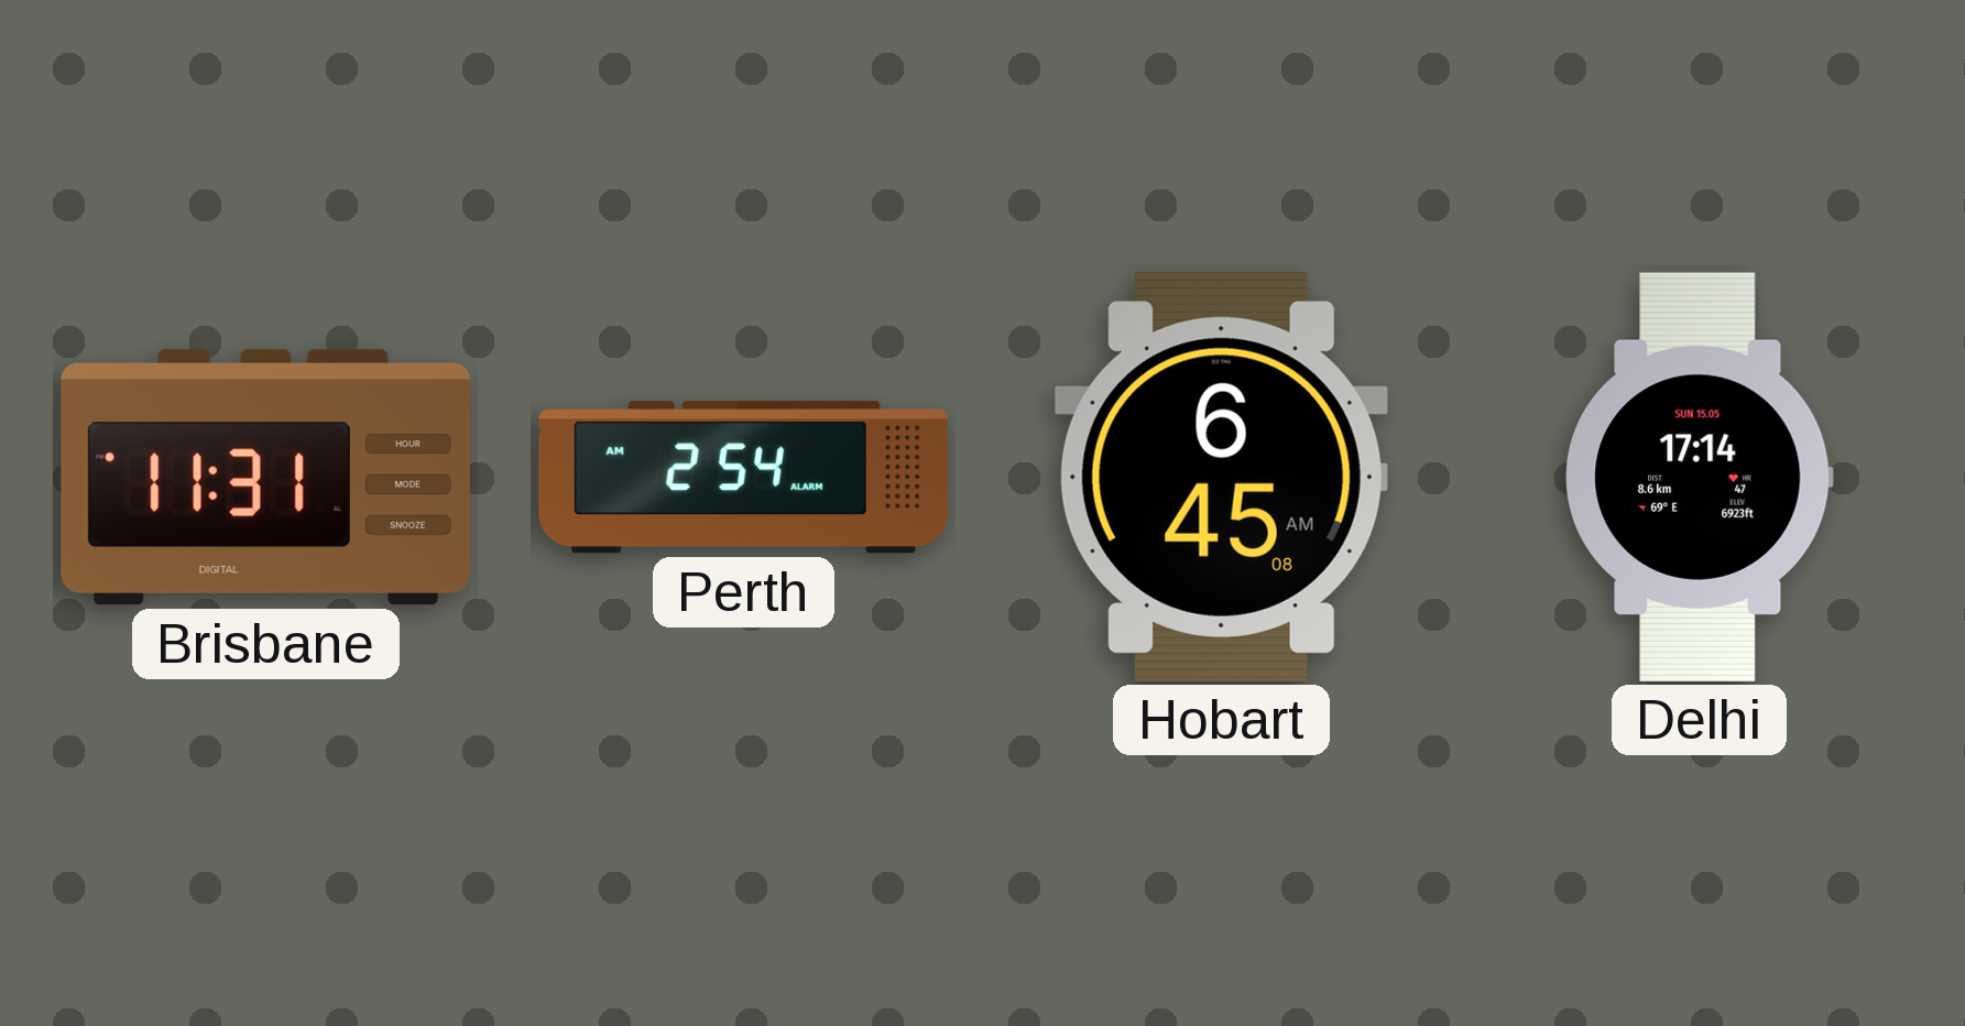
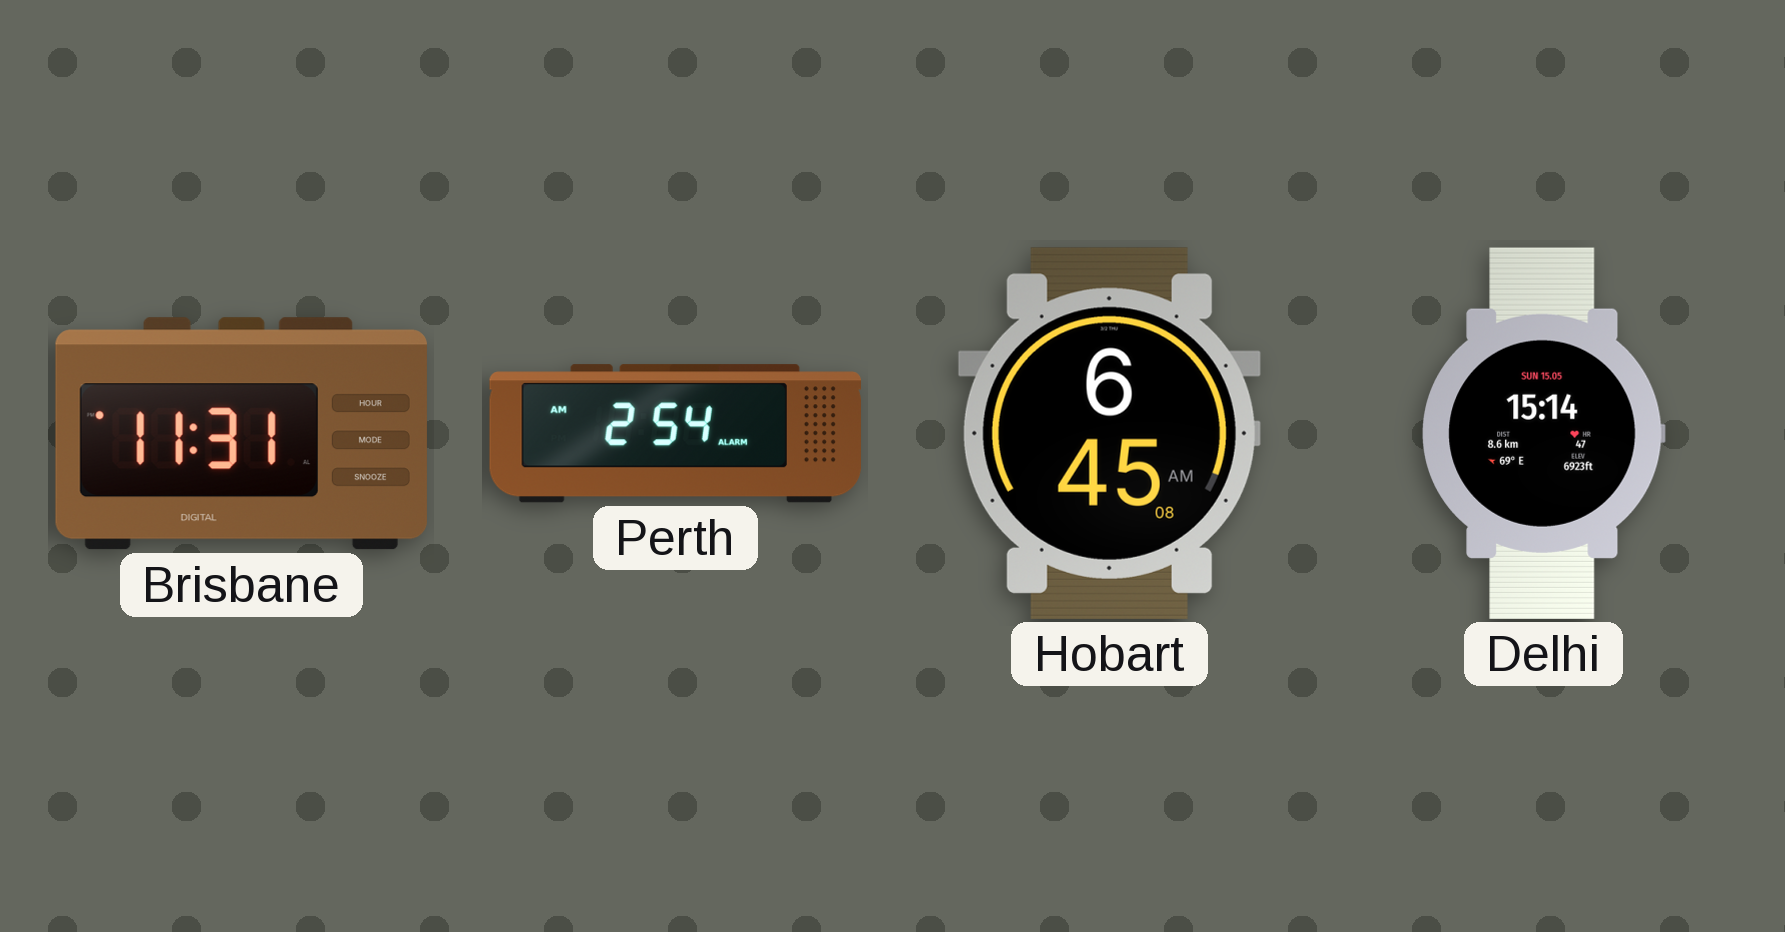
Delhi: 17:14 -> 15:14 (1543, 433)
